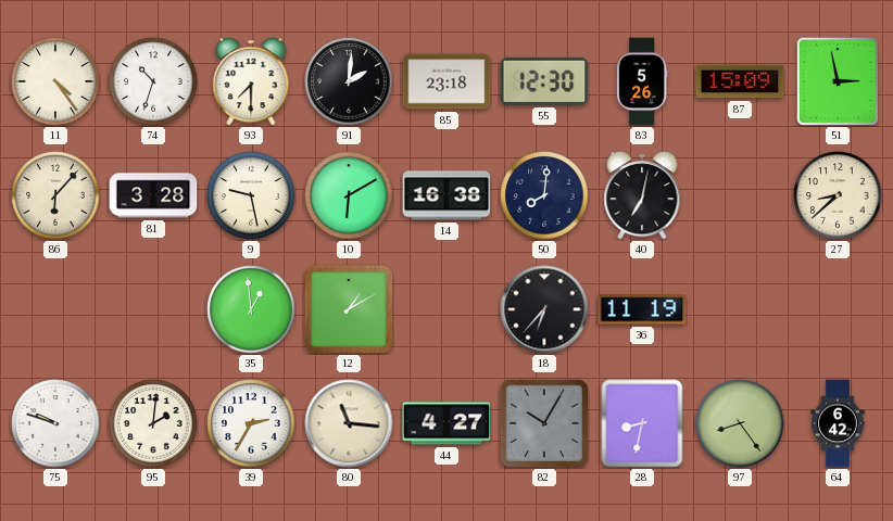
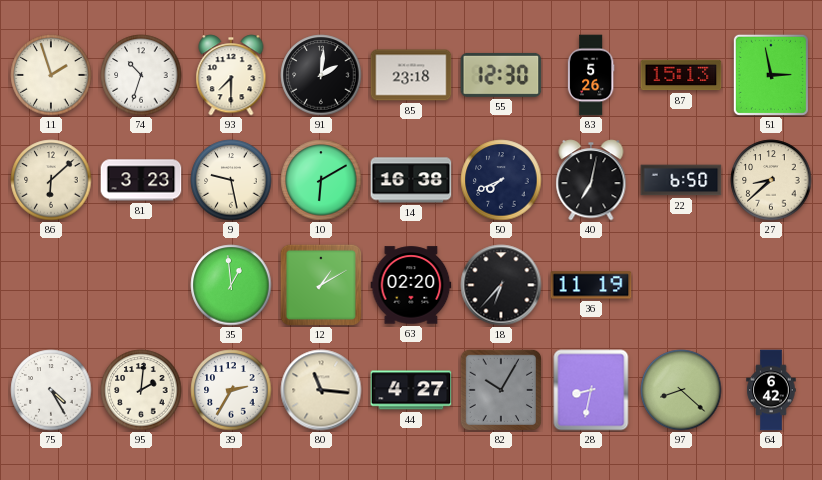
11: 4:24 -> 1:57 (51, 75)
87: 15:09 -> 15:13 (681, 75)
86: 6:07 -> 6:08 (51, 180)
81: 3:28 -> 3:23 (141, 180)
50: 8:01 -> 7:41 (501, 180)
22: none -> 6:50 (681, 180)
63: none -> 02:20 (411, 285)
75: 9:48 -> 4:25 (51, 390)
97: 8:24 -> 8:22 (681, 390)
